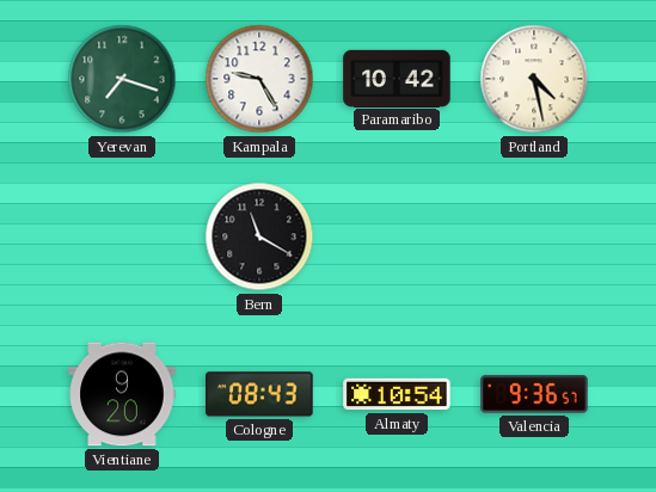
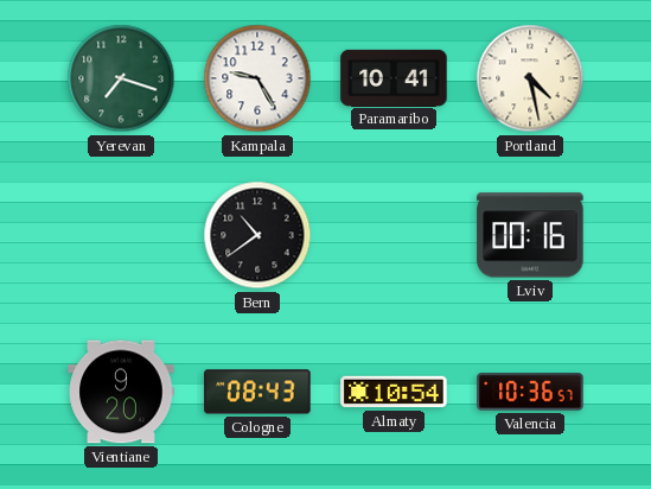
Paramaribo: 10:42 -> 10:41 (394, 77)
Bern: 11:20 -> 10:39 (257, 235)
Lviv: none -> 00:16 (530, 235)
Valencia: 9:36 -> 10:36 (530, 392)
